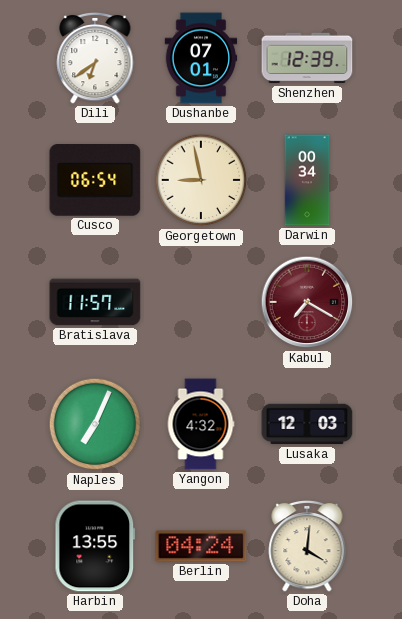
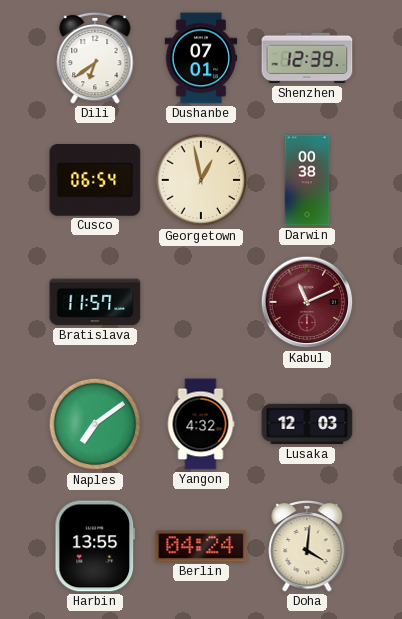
Georgetown: 8:58 -> 12:58 (201, 180)
Darwin: 00:34 -> 00:38 (307, 180)
Kabul: 7:20 -> 11:11 (307, 302)
Naples: 7:04 -> 7:09 (95, 424)
